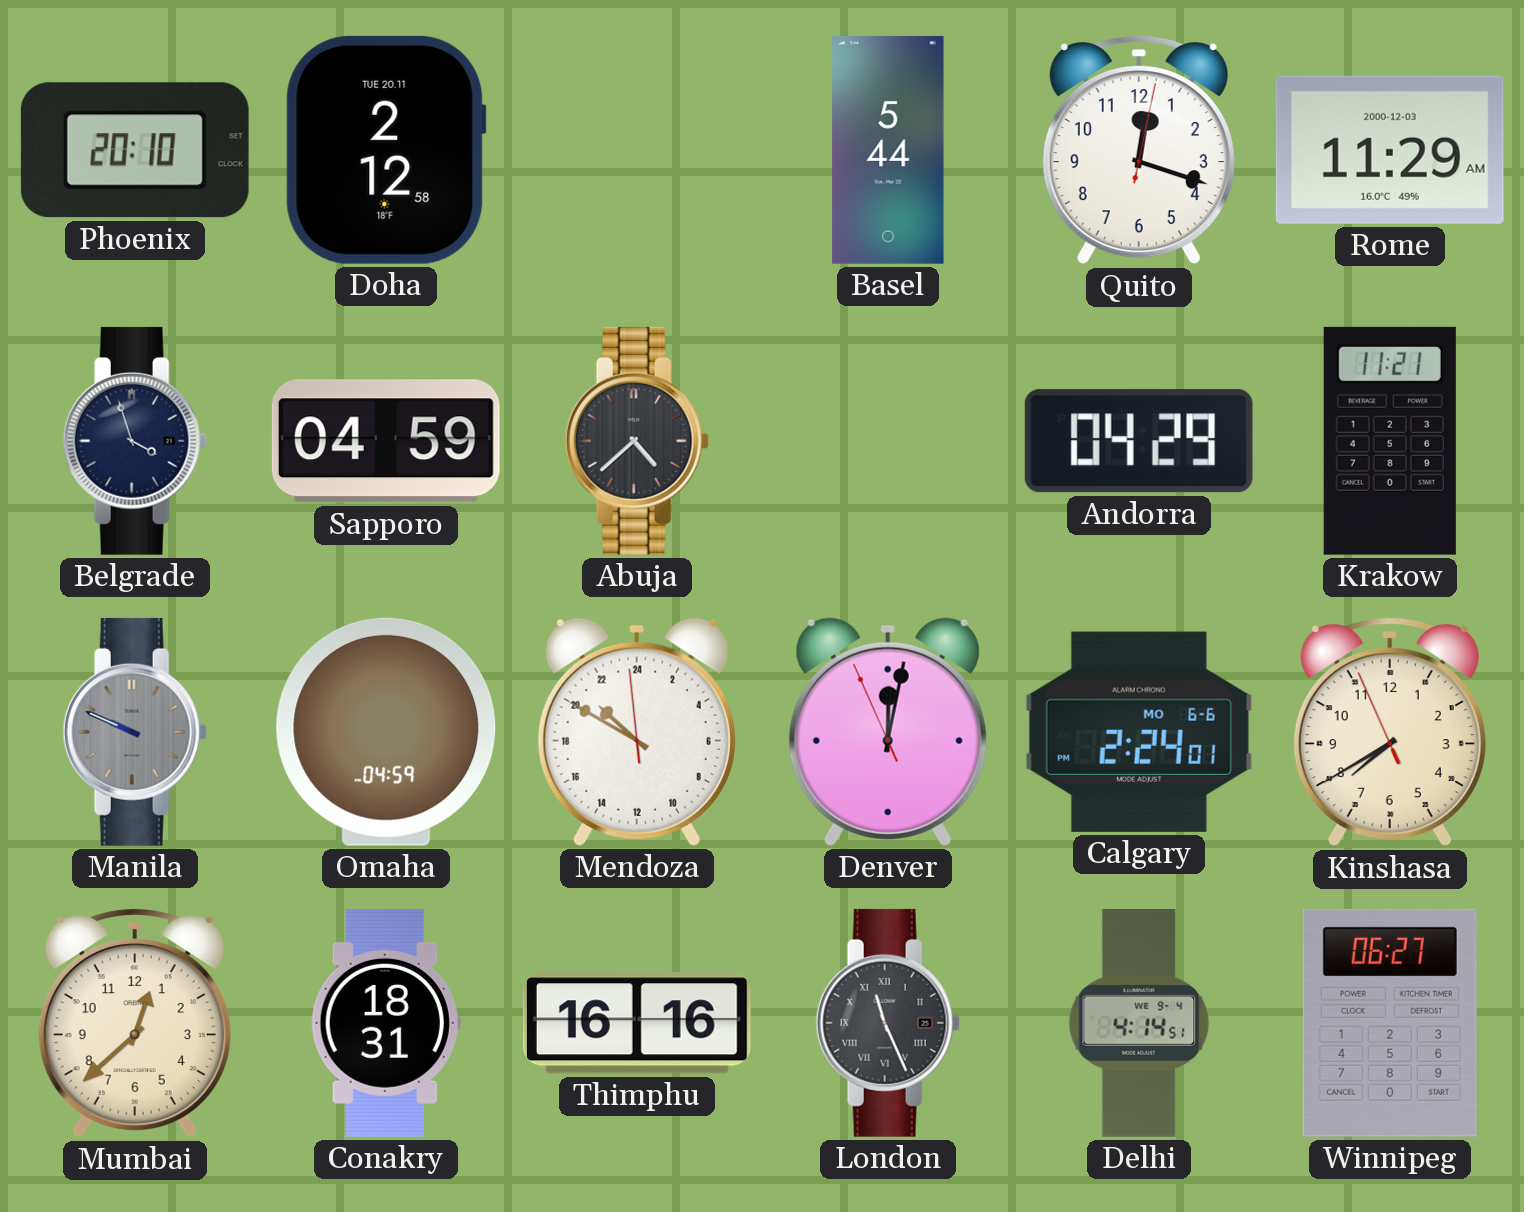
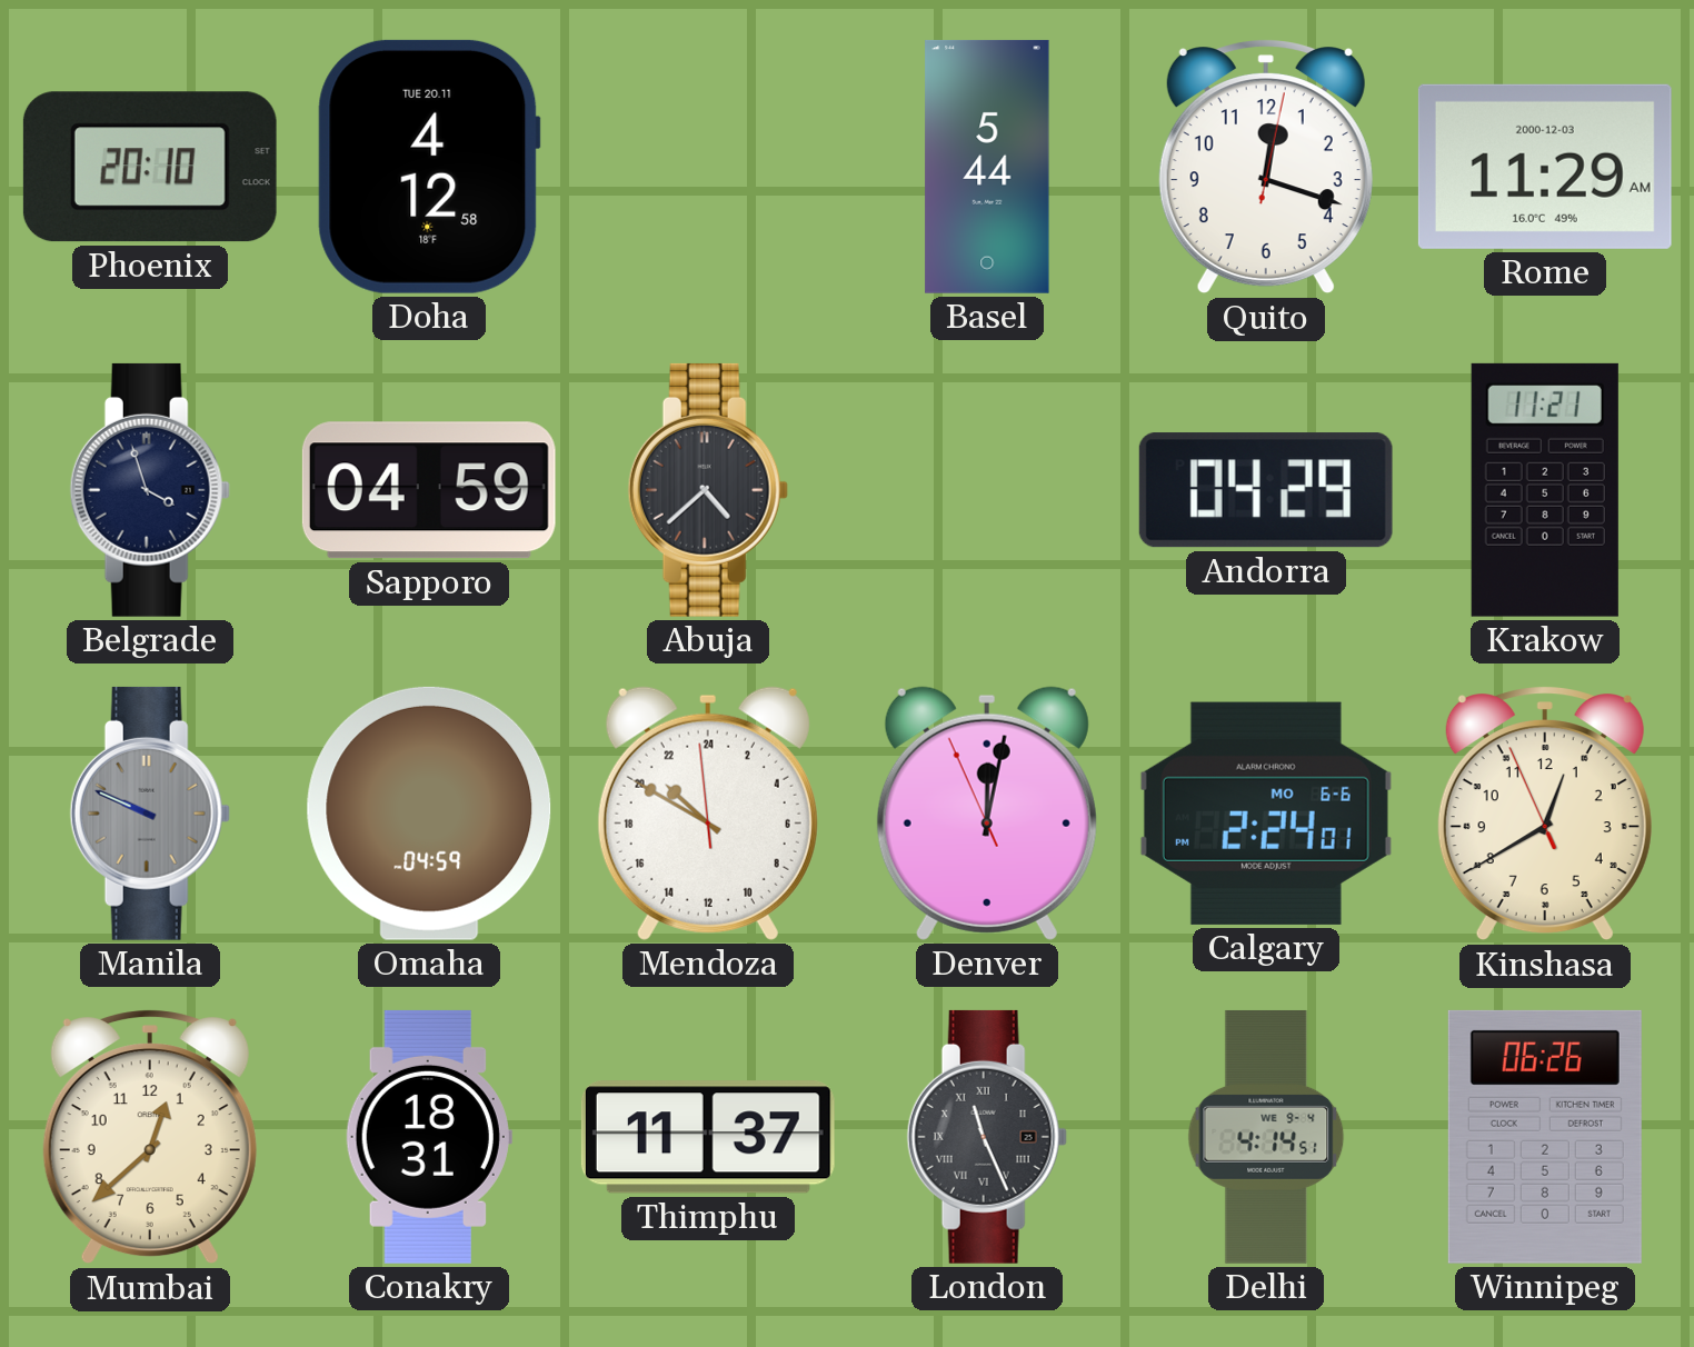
Doha: 2:12 -> 4:12 (429, 167)
Kinshasa: 7:39 -> 12:39 (1545, 814)
Thimphu: 16:16 -> 11:37 (708, 1137)
Winnipeg: 06:27 -> 06:26 (1545, 1137)
